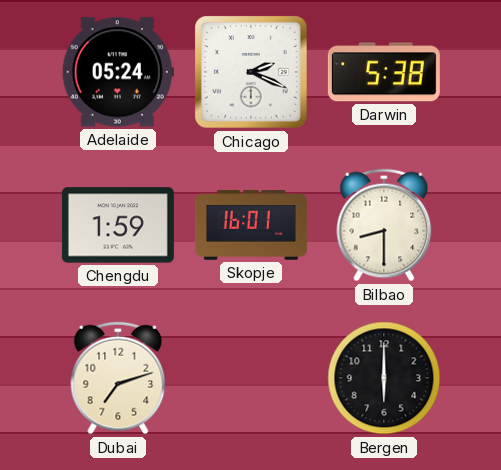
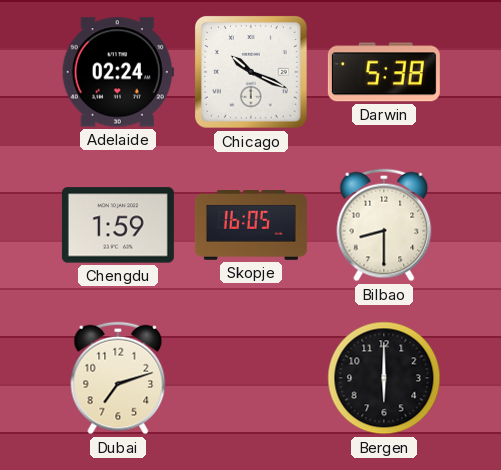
Adelaide: 05:24 -> 02:24 (118, 72)
Chicago: 2:19 -> 10:19 (252, 73)
Skopje: 16:01 -> 16:05 (251, 226)
